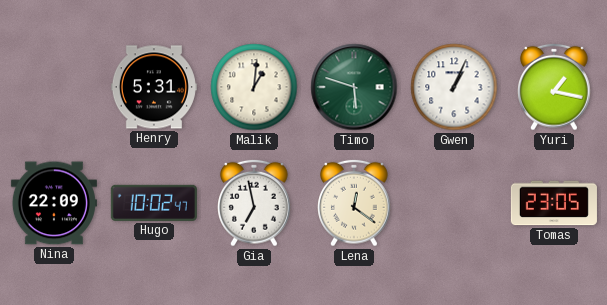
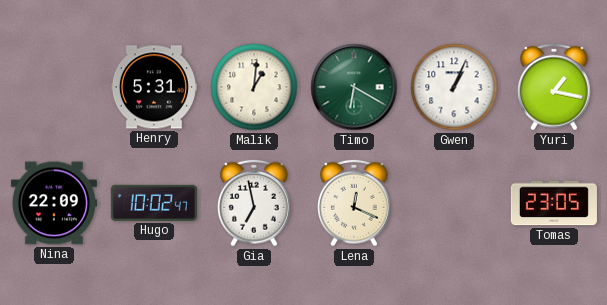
Timo: 5:48 -> 6:20 (354, 87)
Lena: 12:21 -> 12:19 (354, 203)
